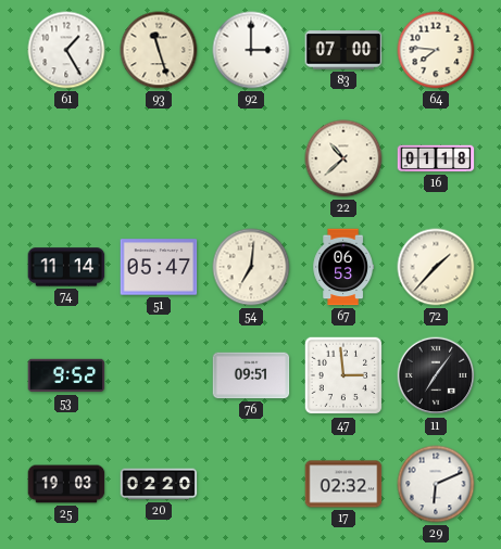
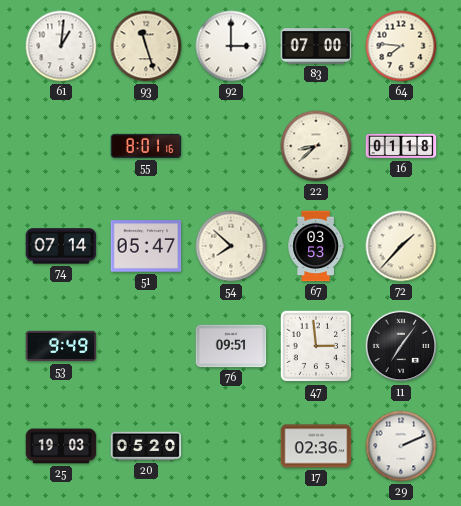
61: 1:25 -> 1:01 (61, 46)
55: none -> 8:01 (146, 146)
22: 10:38 -> 8:38 (316, 146)
74: 11:14 -> 07:14 (61, 246)
54: 7:01 -> 7:52 (231, 246)
67: 06:53 -> 03:53 (315, 246)
53: 9:52 -> 9:49 (61, 346)
20: 02:20 -> 05:20 (146, 446)
17: 02:32 -> 02:36 (316, 446)
29: 6:11 -> 2:11 (401, 446)
